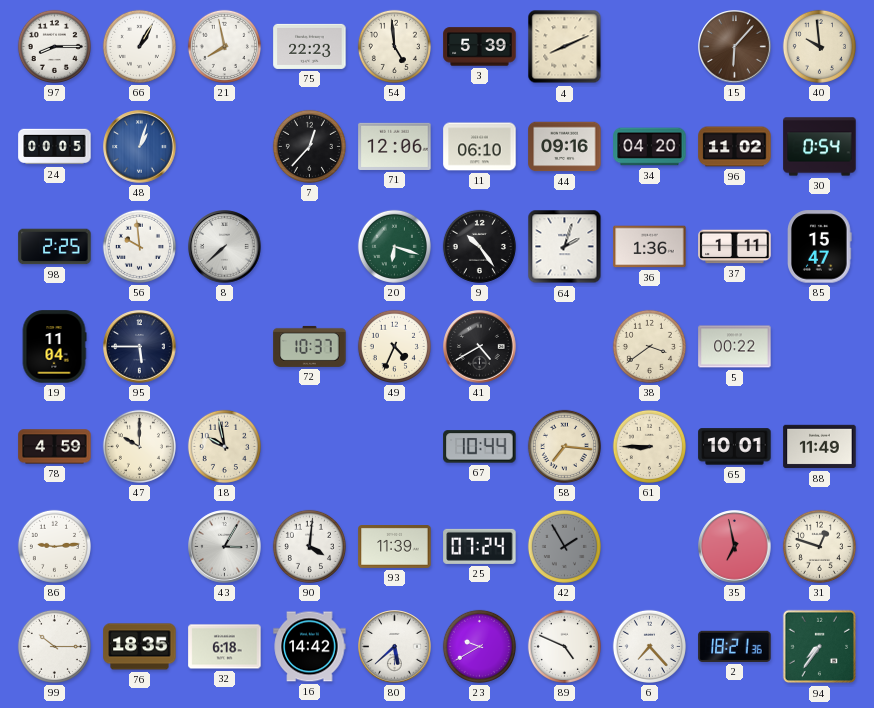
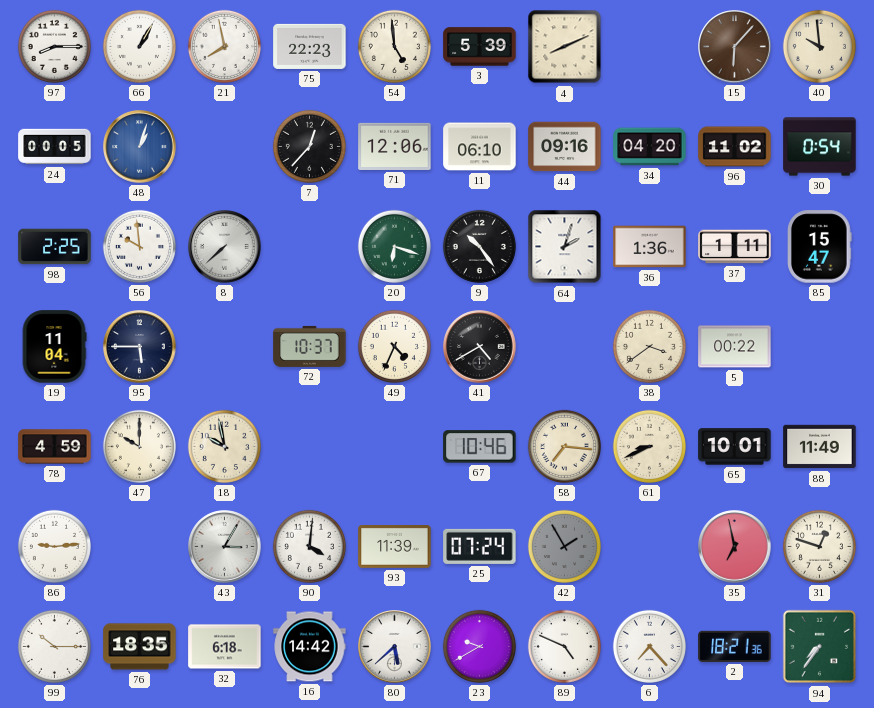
67: 10:44 -> 10:46 (480, 447)
61: 8:45 -> 8:41 (649, 446)
